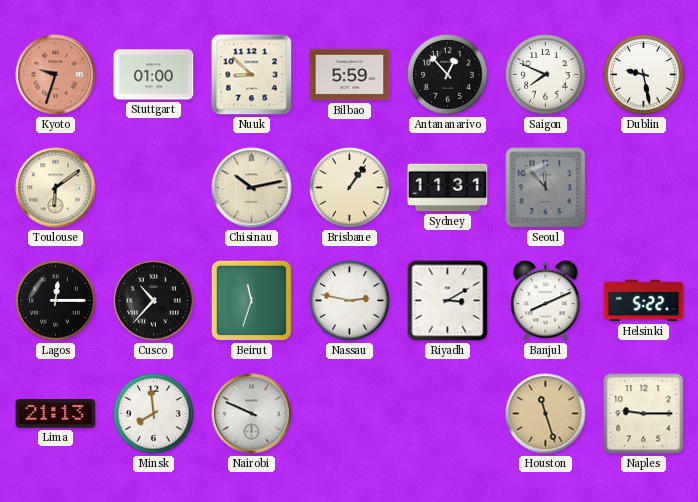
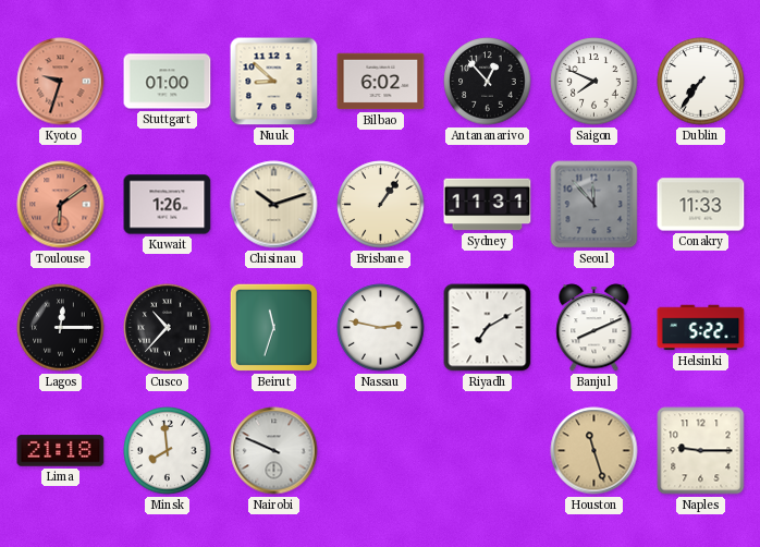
Bilbao: 5:59 -> 6:02 (381, 82)
Dublin: 9:28 -> 7:36 (701, 82)
Toulouse dial: cream -> salmon (61, 205)
Kuwait: none -> 1:26 (168, 205)
Chisinau: 10:13 -> 10:12 (274, 205)
Conakry: none -> 11:33 (701, 205)
Riyadh: 3:10 -> 7:10 (488, 328)
Lima: 21:13 -> 21:18 (61, 451)
